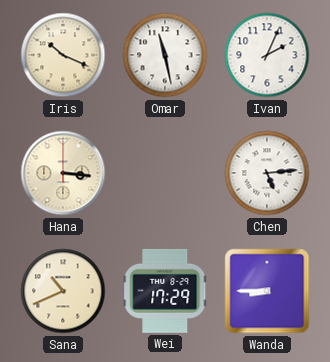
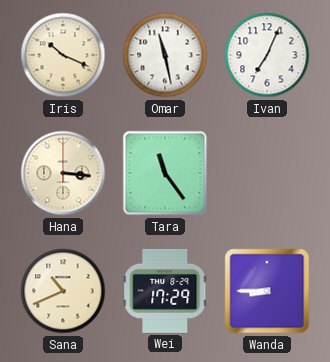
Ivan: 2:04 -> 7:04 (267, 55)
Tara: none -> 11:24 (165, 173)
Chen: 5:14 -> none (267, 173)
